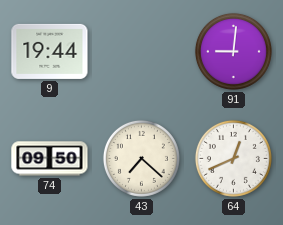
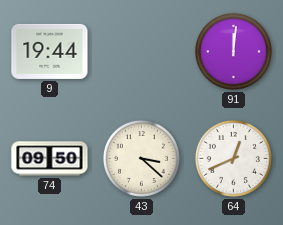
91: 9:01 -> 12:01 (233, 51)
43: 7:22 -> 3:22 (141, 158)
